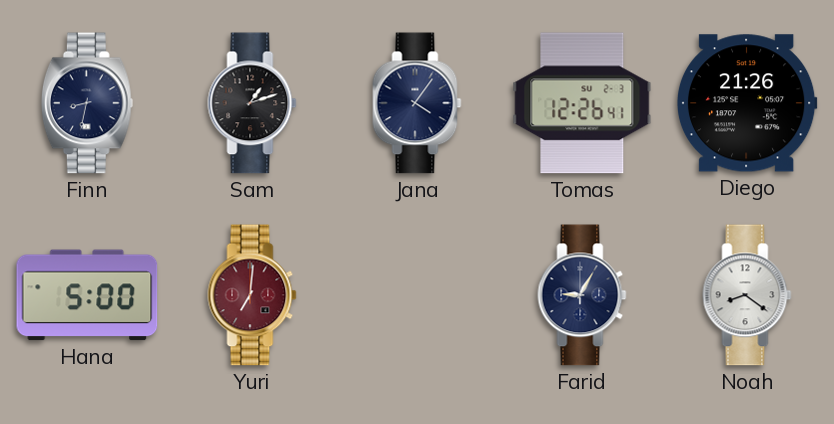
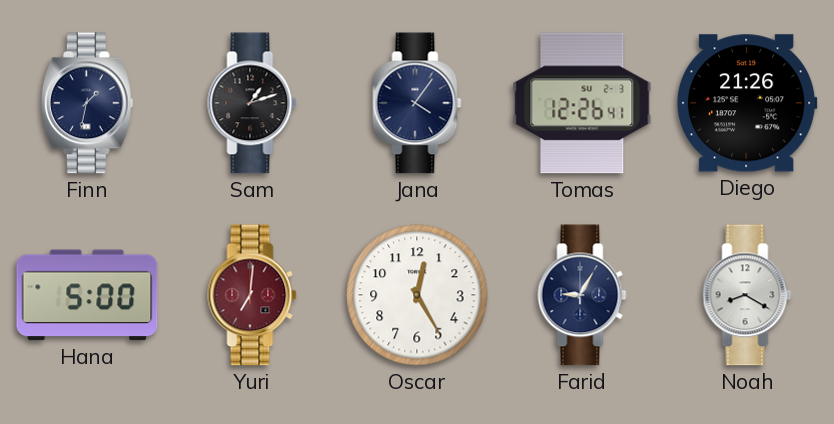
Finn: 8:32 -> 1:32 (87, 103)
Oscar: none -> 12:25 (417, 295)
Noah: 8:21 -> 8:20 (747, 295)
